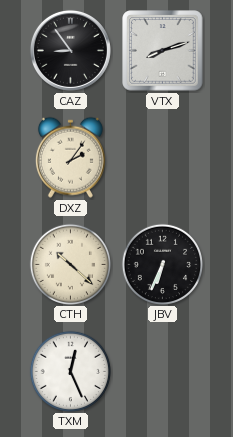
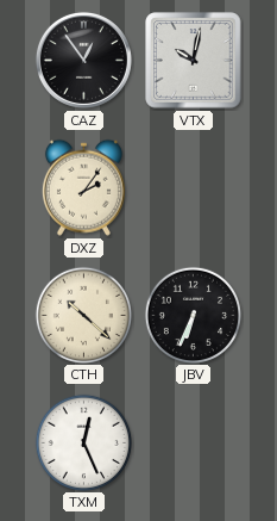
CAZ: 8:54 -> 12:54 (83, 60)
VTX: 8:12 -> 10:02 (194, 61)
